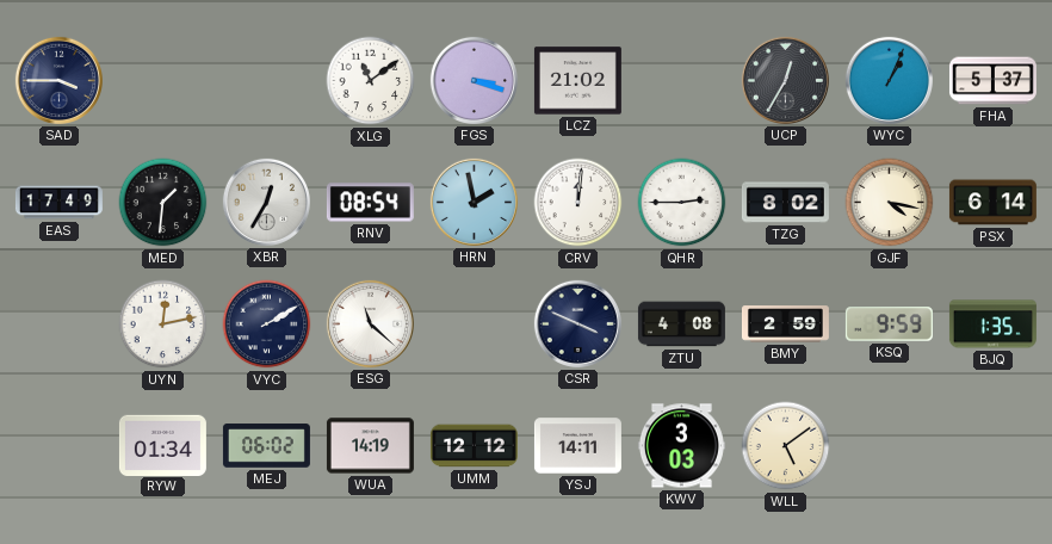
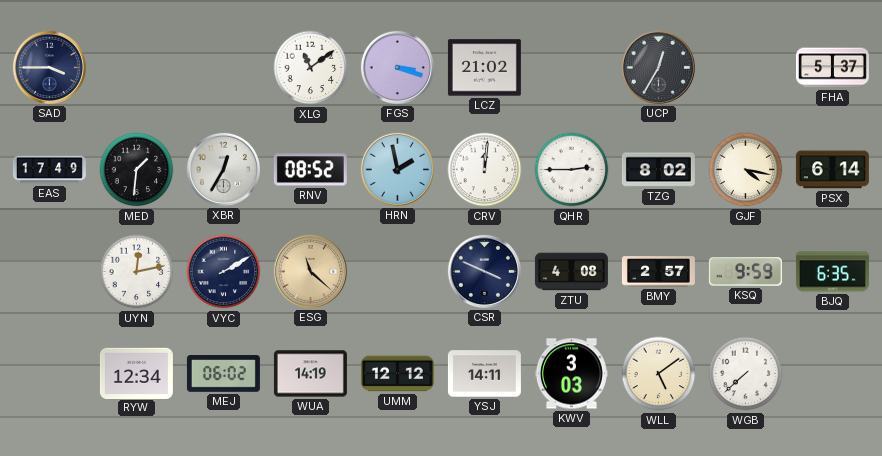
WYC: 1:04 -> none (889, 80)
RNV: 08:54 -> 08:52 (310, 170)
ESG dial: white -> champagne (310, 271)
BMY: 2:59 -> 2:57 (658, 272)
BJQ: 1:35 -> 6:35 (832, 272)
RYW: 01:34 -> 12:34 (136, 373)
WGB: none -> 7:38 (746, 374)
